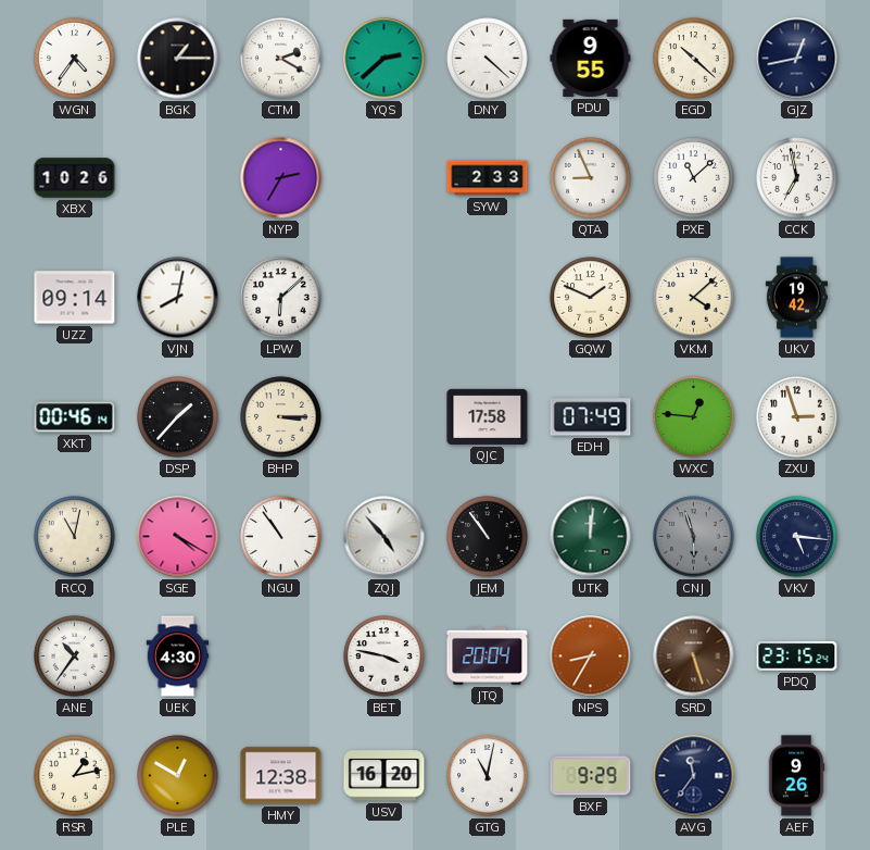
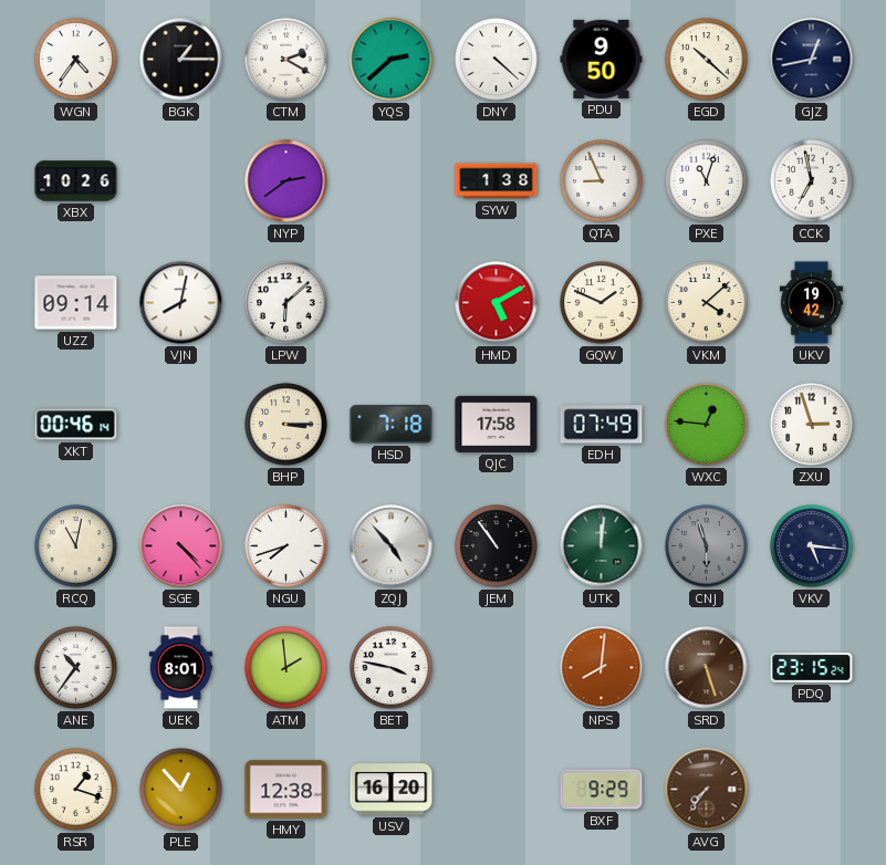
PDU: 9:55 -> 9:50 (602, 59)
NYP: 2:35 -> 2:39 (286, 181)
SYW: 2:33 -> 1:38 (497, 181)
PXE: 11:08 -> 11:03 (707, 181)
HMD: none -> 5:10 (497, 303)
DSP: 1:37 -> none (178, 417)
HSD: none -> 7:18 (392, 425)
SGE: 4:20 -> 4:23 (181, 546)
NGU: 10:54 -> 7:42 (286, 546)
UEK: 4:30 -> 8:01 (181, 668)
ATM: none -> 1:59 (286, 668)
JTQ: 20:04 -> none (488, 655)
NPS: 8:35 -> 8:01 (602, 668)
RSR: 1:13 -> 1:18 (76, 790)
PLE: 12:50 -> 12:53 (181, 790)
GTG: 11:02 -> none (488, 776)
AVG: 11:36 -> 7:36 (707, 790)
AVG dial: navy -> brown (707, 790)
AEF: 9:26 -> none (796, 776)
